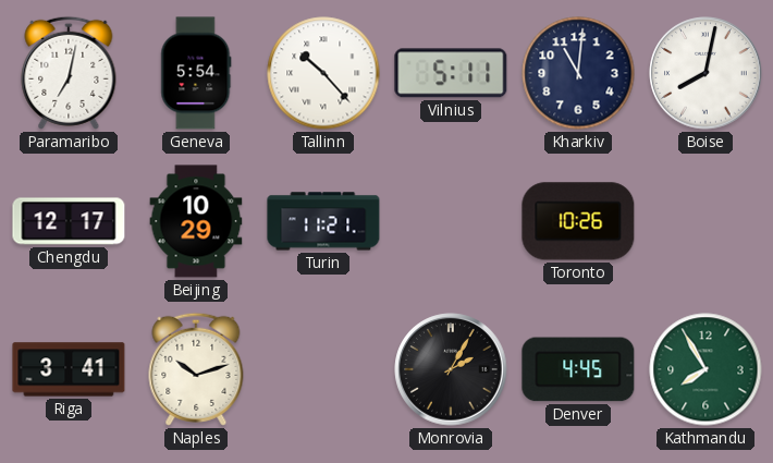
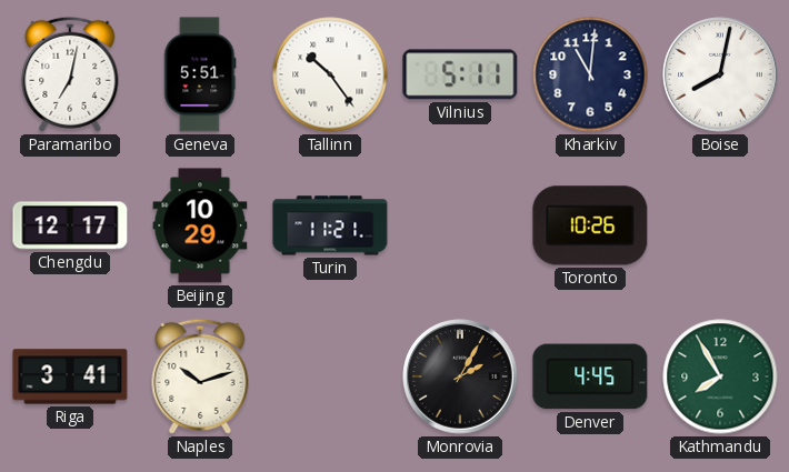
Geneva: 5:54 -> 5:51 (200, 74)
Tallinn: 10:23 -> 10:24 (330, 74)
